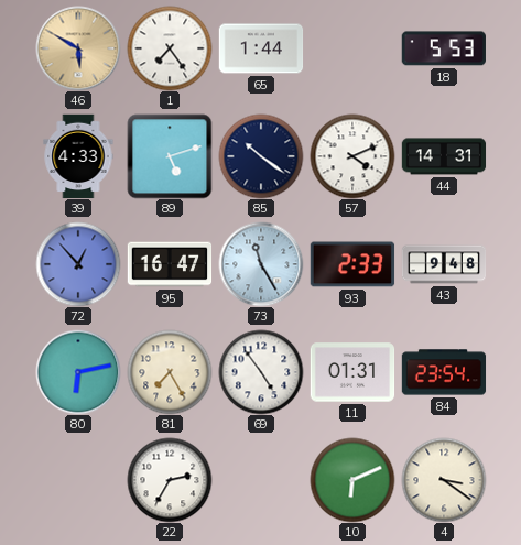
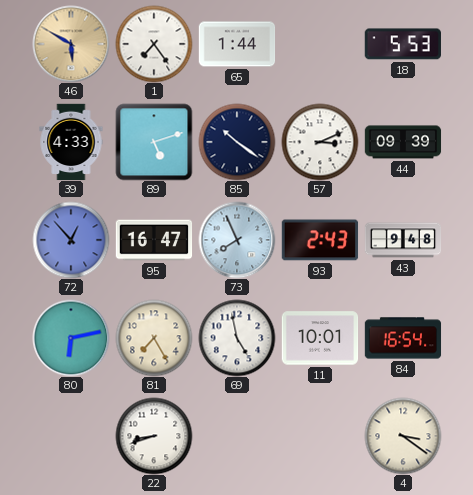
57: 4:11 -> 3:11 (320, 142)
44: 14:31 -> 09:39 (403, 142)
73: 11:25 -> 7:56 (237, 240)
93: 2:33 -> 2:43 (320, 240)
69: 4:54 -> 4:58 (237, 338)
11: 01:31 -> 10:01 (320, 338)
84: 23:54 -> 16:54 (403, 338)
22: 2:35 -> 8:42 (154, 436)
10: 6:11 -> none (352, 480)
